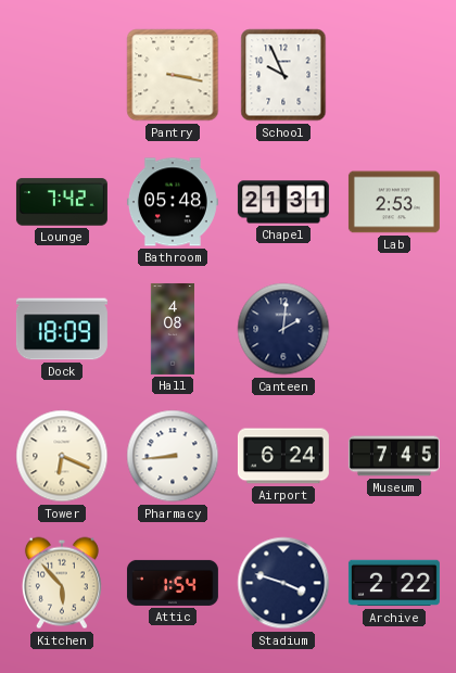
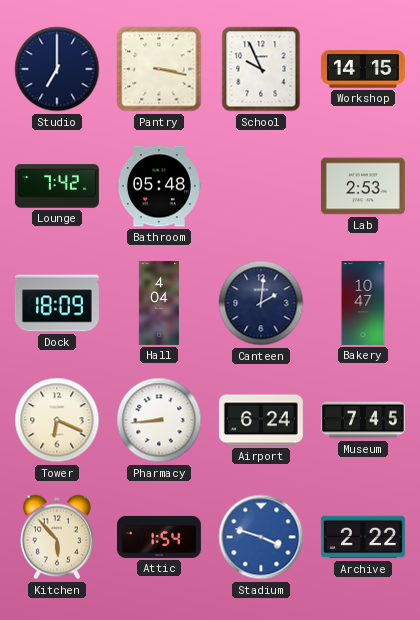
Studio: none -> 7:00 (57, 69)
Workshop: none -> 14:15 (363, 69)
Chapel: 21:31 -> none (283, 202)
Hall: 4:08 -> 4:04 (159, 303)
Bakery: none -> 10:47 (363, 303)
Stadium dial: navy -> blue (261, 537)
